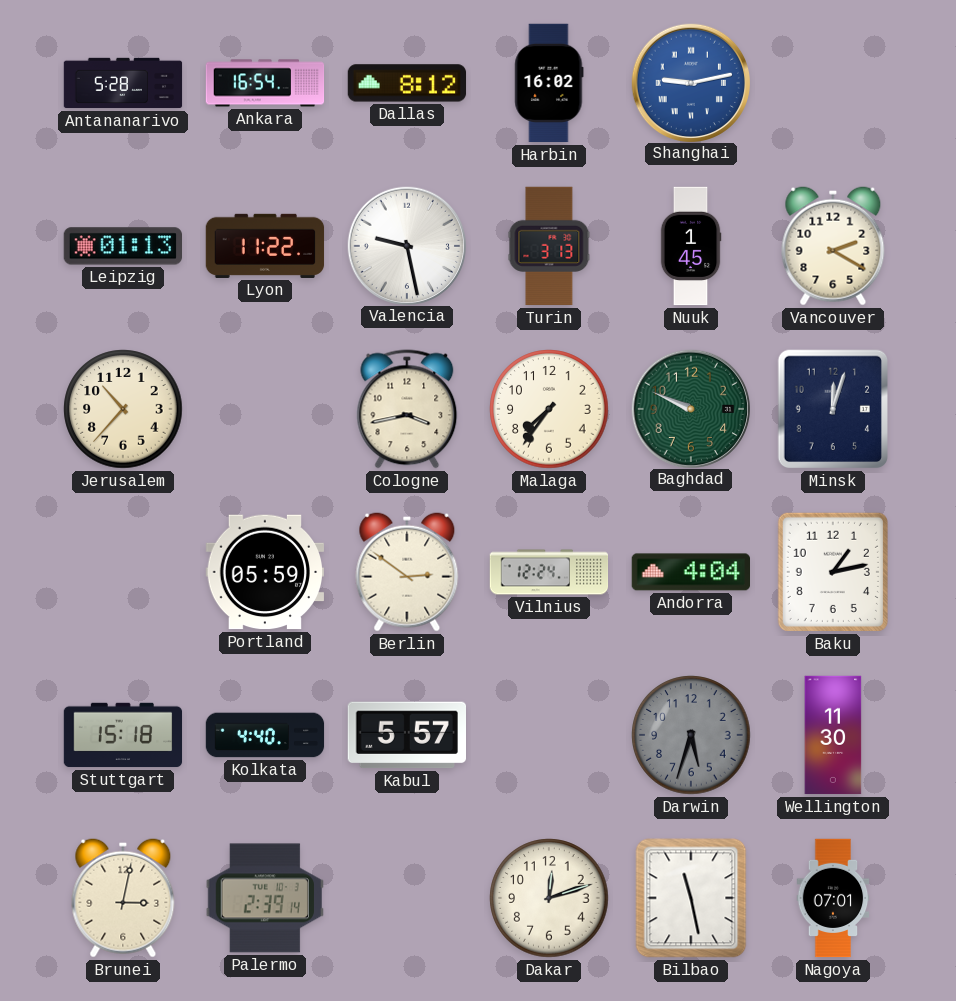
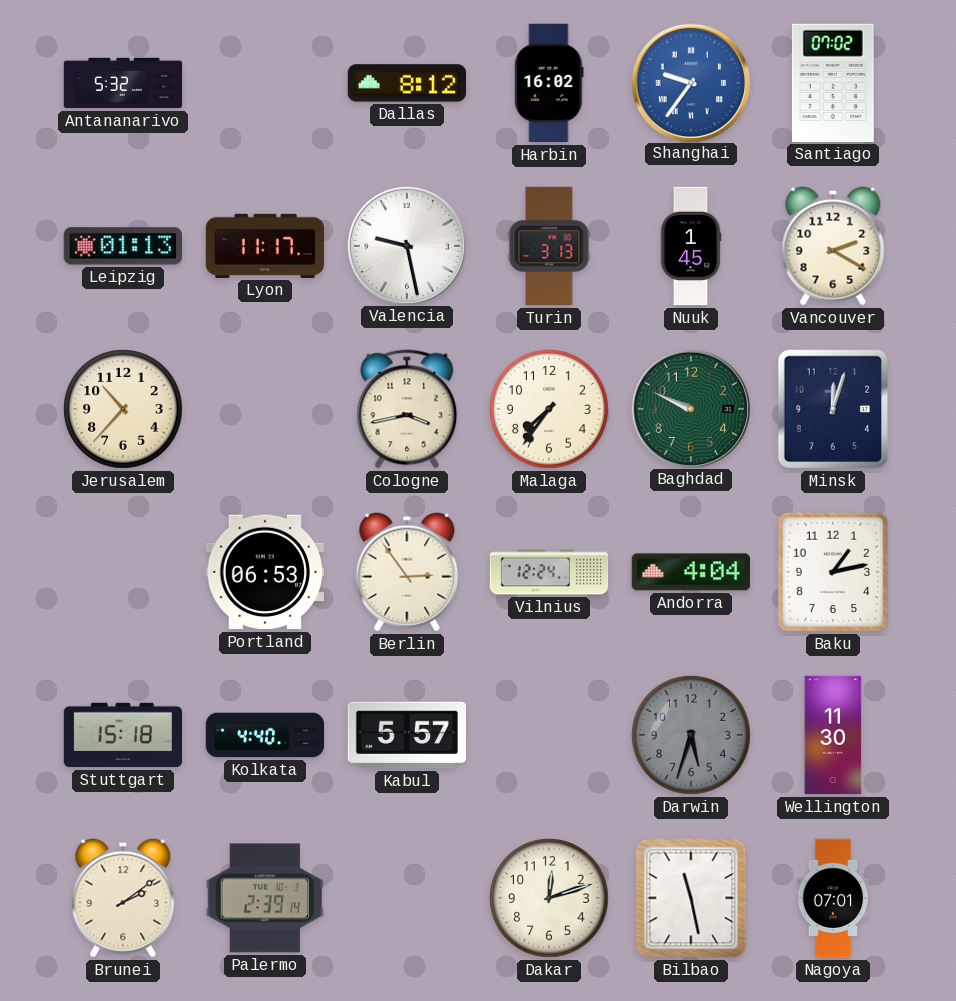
Antananarivo: 5:28 -> 5:32 (123, 83)
Ankara: 16:54 -> none (265, 83)
Shanghai: 9:13 -> 9:36 (690, 82)
Santiago: none -> 07:02 (833, 83)
Lyon: 11:22 -> 11:17 (265, 246)
Portland: 05:59 -> 06:53 (264, 572)
Berlin: 2:51 -> 2:54 (407, 572)
Brunei: 3:02 -> 2:09 (123, 898)
